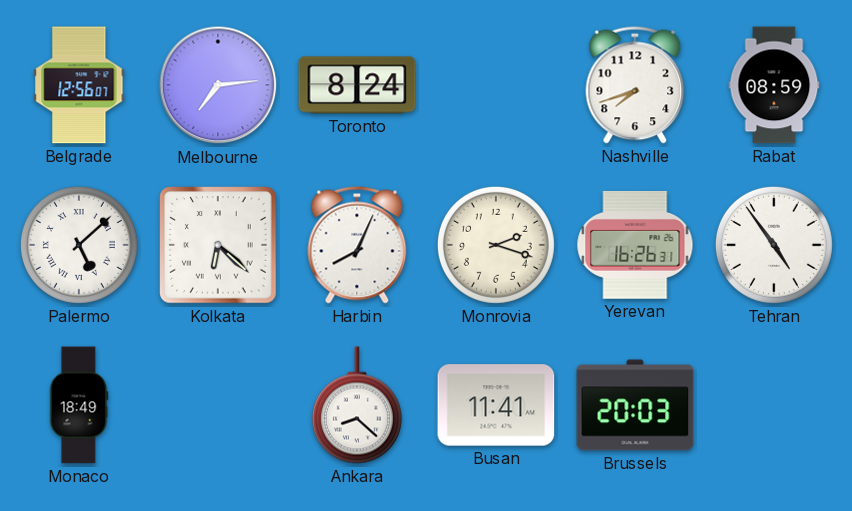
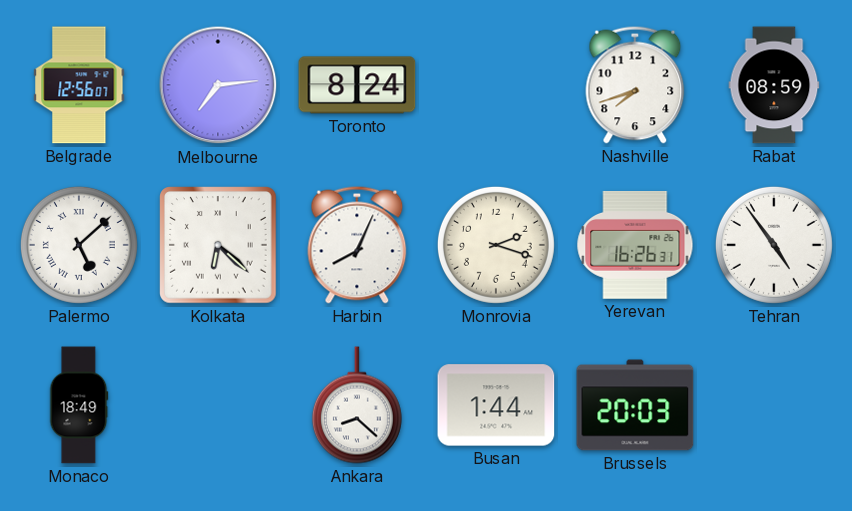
Busan: 11:41 -> 1:44 (496, 405)
